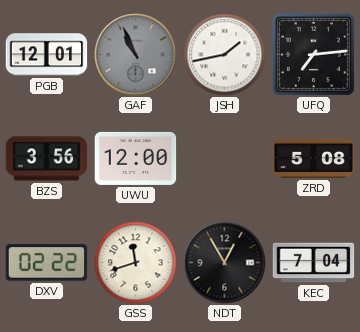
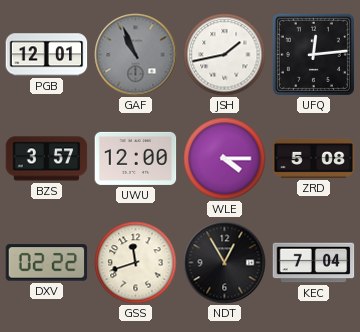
UFQ: 7:14 -> 12:14 (313, 54)
BZS: 3:56 -> 3:57 (47, 159)
WLE: none -> 4:15 (225, 159)
